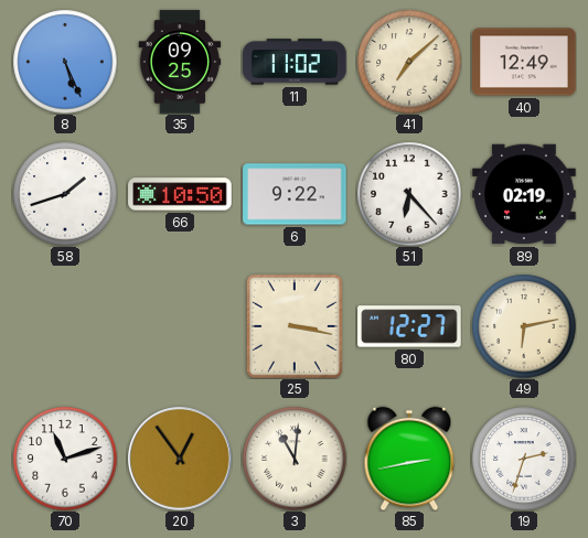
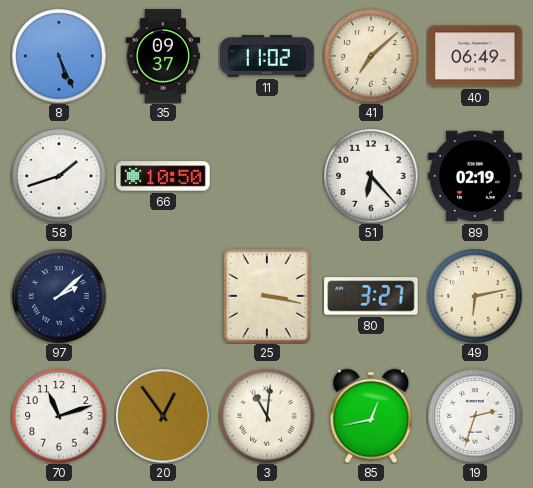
35: 09:25 -> 09:37 (163, 56)
40: 12:49 -> 06:49 (475, 56)
6: 9:22 -> none (295, 194)
97: none -> 2:08 (59, 296)
80: 12:27 -> 3:27 (371, 296)
85: 2:43 -> 12:43 (371, 416)
